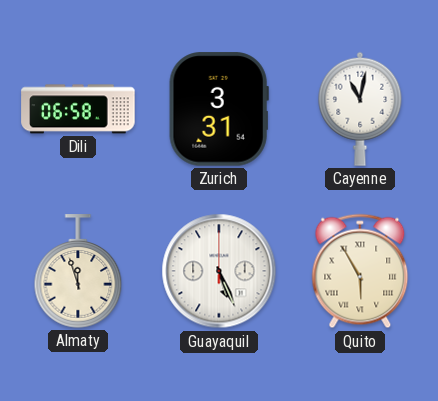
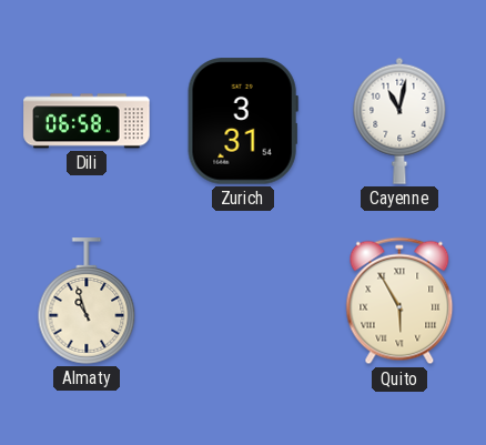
Almaty: 11:57 -> 10:57 (87, 301)
Guayaquil: 5:26 -> none (219, 271)
